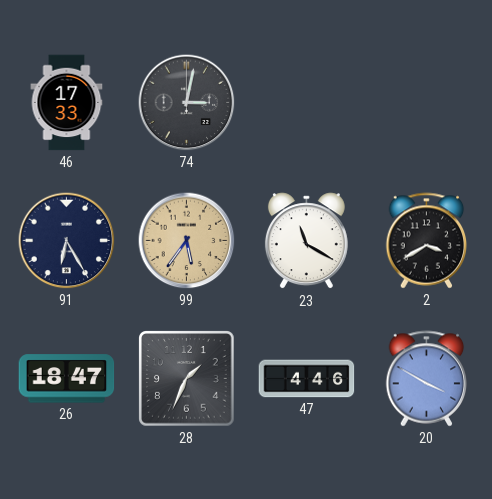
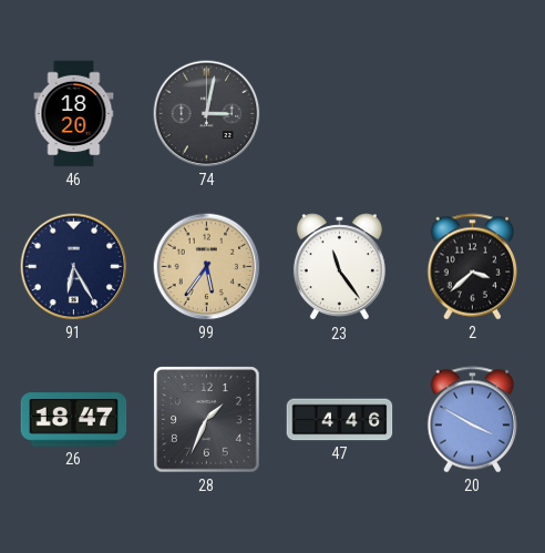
46: 17:33 -> 18:20 (74, 114)
23: 11:20 -> 11:24 (339, 267)
2: 3:40 -> 3:38 (473, 267)
